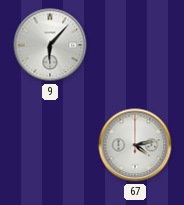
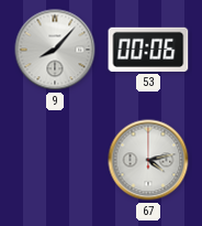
9: 6:07 -> 8:07 (55, 50)
53: none -> 00:06 (148, 50)
